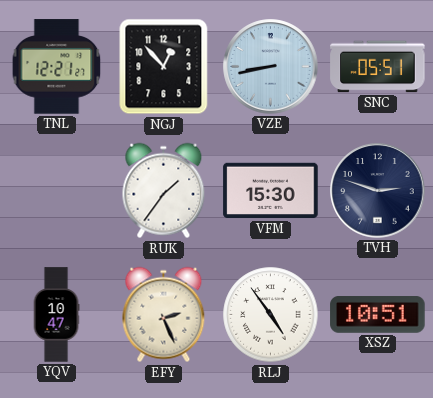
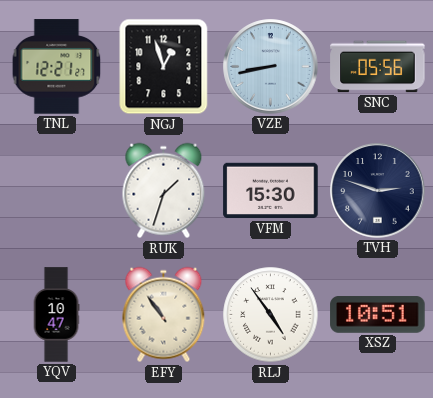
NGJ: 12:53 -> 12:57 (164, 67)
SNC: 05:51 -> 05:56 (378, 67)
RUK: 1:36 -> 1:33 (164, 191)
EFY: 2:26 -> 10:54 (164, 315)
